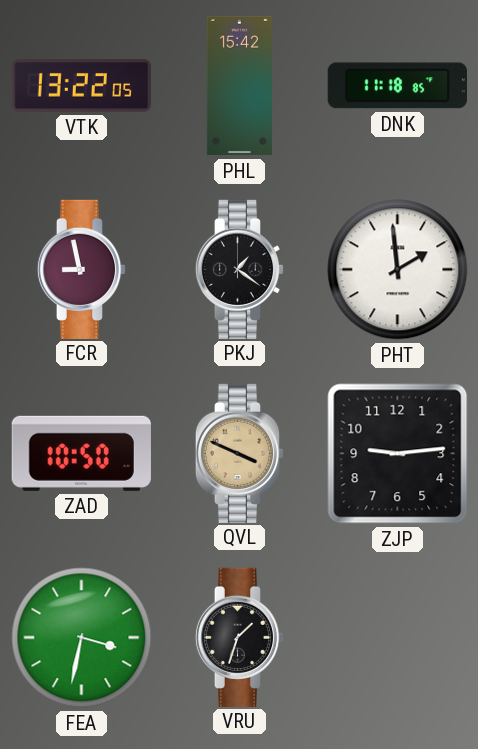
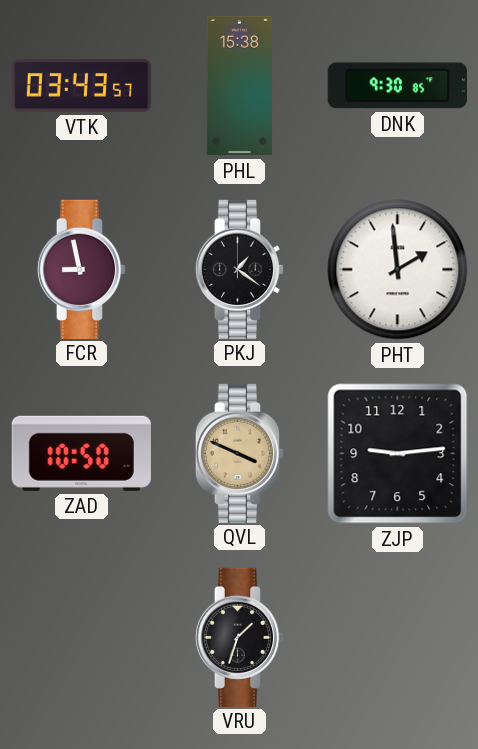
VTK: 13:22 -> 03:43 (81, 86)
PHL: 15:42 -> 15:38 (239, 86)
DNK: 11:18 -> 9:30 (397, 86)
FEA: 3:32 -> none (82, 638)
